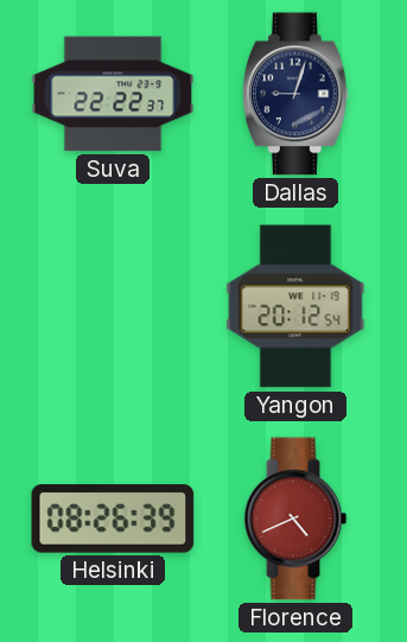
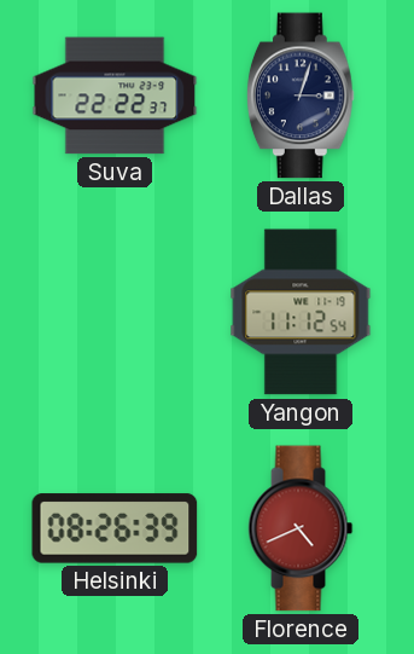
Dallas: 9:03 -> 3:03 (301, 96)
Yangon: 20:12 -> 11:12 (301, 312)
